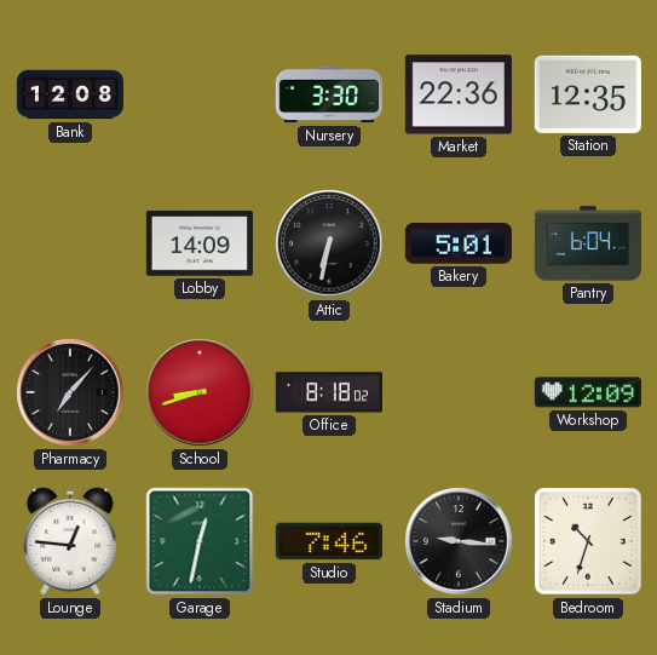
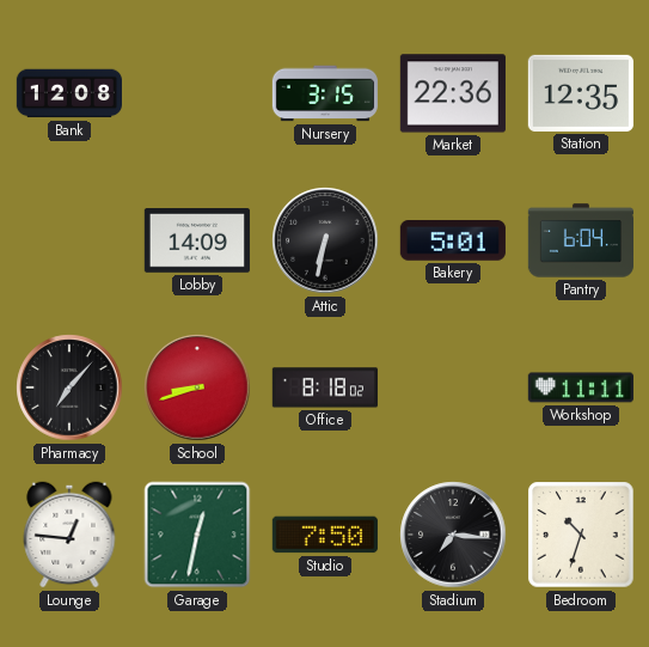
Nursery: 3:30 -> 3:15 (324, 93)
Workshop: 12:09 -> 11:11 (581, 387)
Studio: 7:46 -> 7:50 (325, 535)
Stadium: 9:16 -> 7:16 (453, 535)
